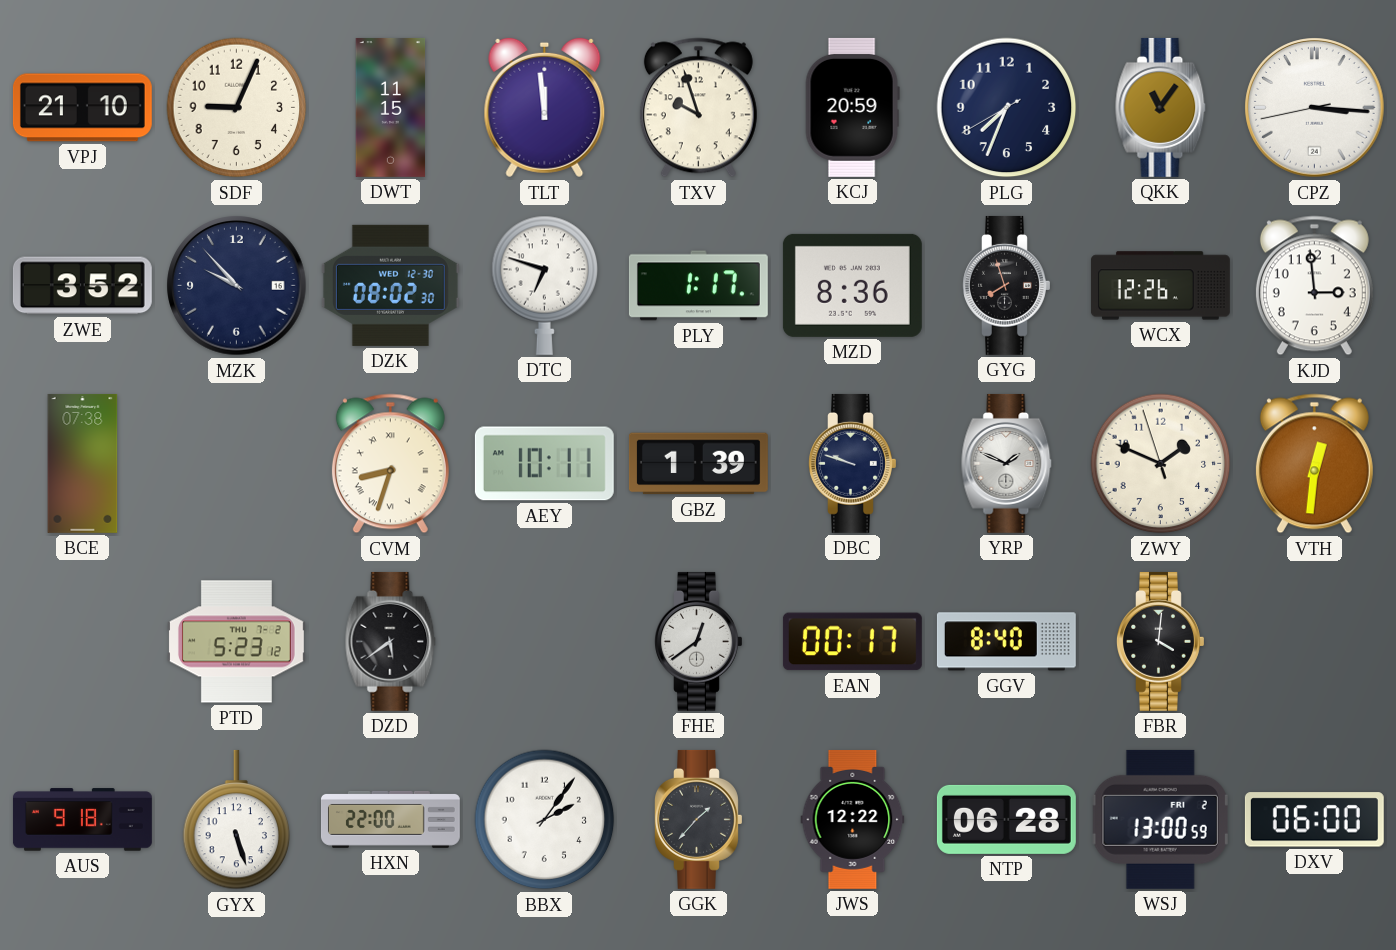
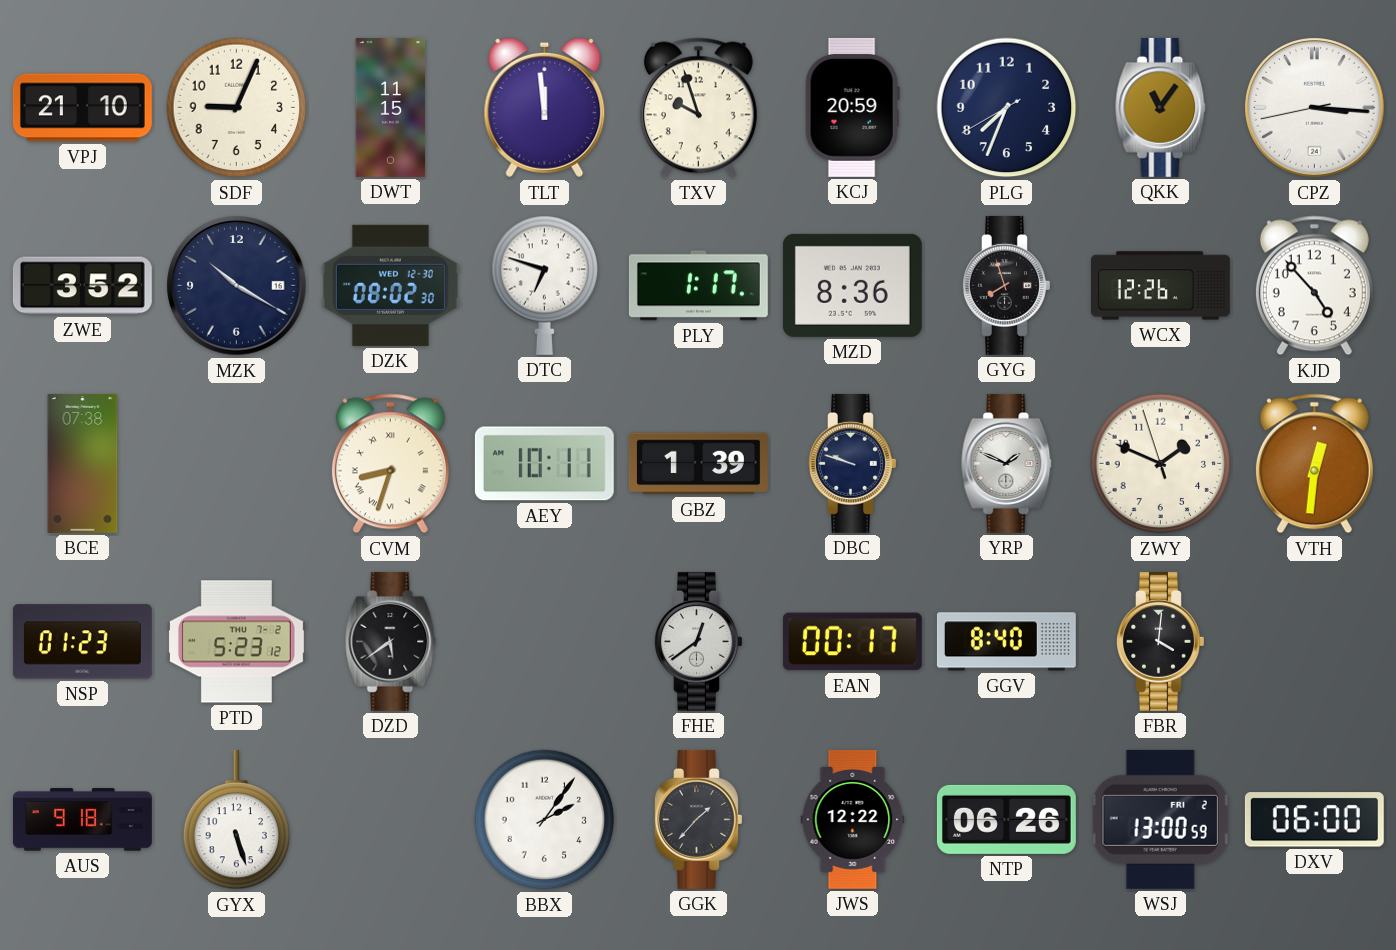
MZK: 9:53 -> 10:20 (237, 286)
KJD: 2:59 -> 4:53 (1314, 286)
NSP: none -> 01:23 (82, 642)
HXN: 22:00 -> none (390, 819)
NTP: 06:28 -> 06:26 (1006, 819)
